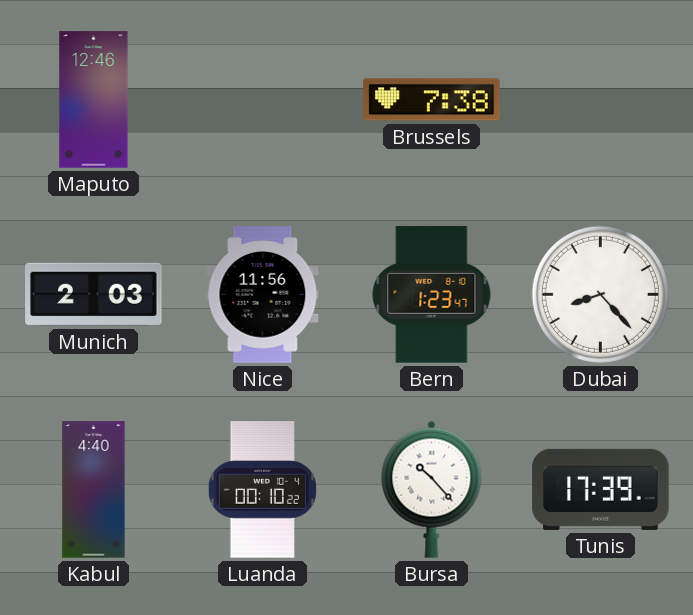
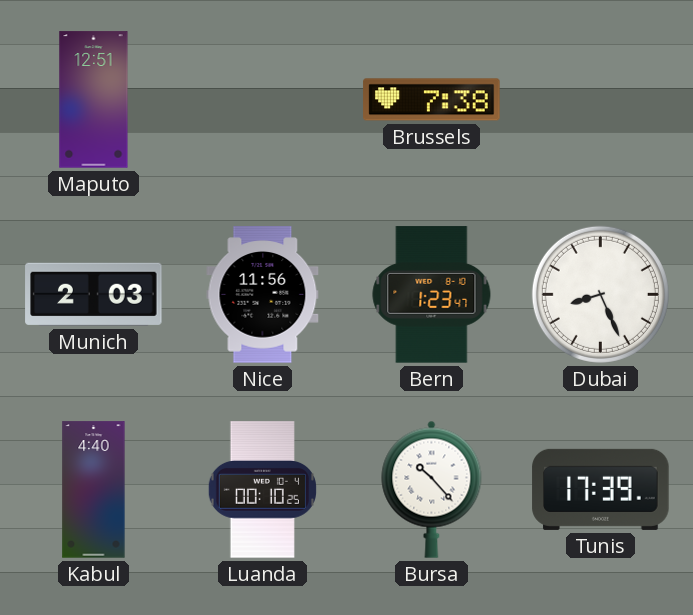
Maputo: 12:46 -> 12:51 (94, 100)
Dubai: 8:23 -> 8:26 (600, 294)
Luanda: 00:10:22 -> 00:10:25 (262, 490)
